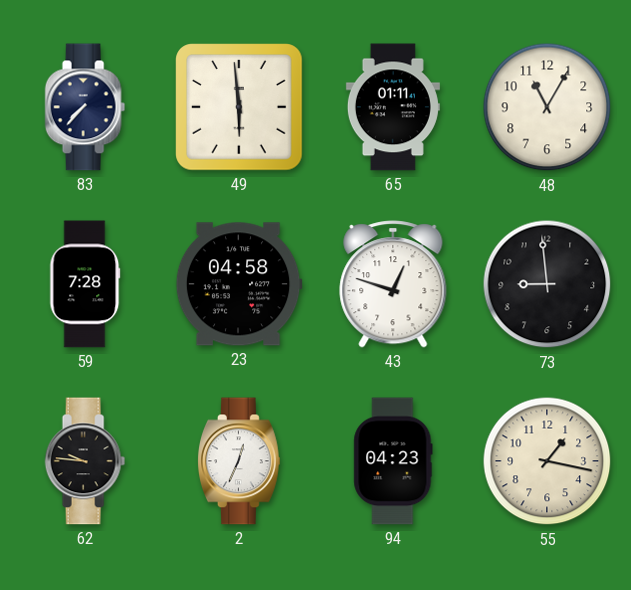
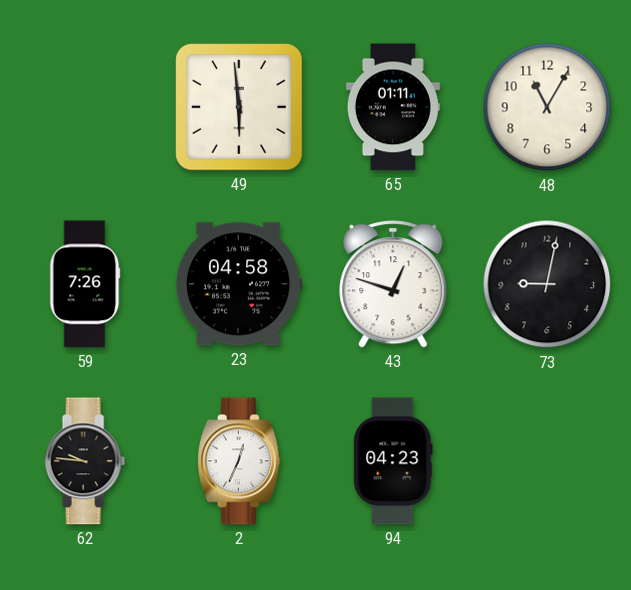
83: 7:37 -> none (85, 107)
59: 7:28 -> 7:26 (85, 284)
73: 8:59 -> 9:02 (547, 284)
55: 1:17 -> none (547, 461)
